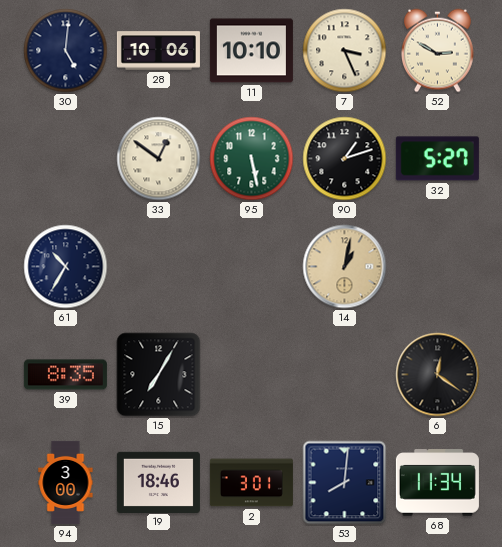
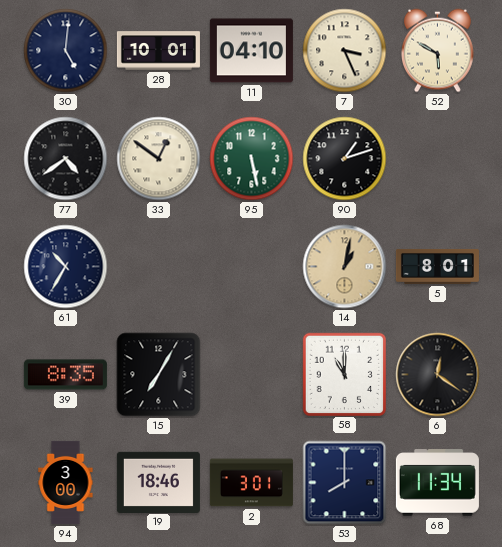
28: 10:06 -> 10:01 (158, 51)
11: 10:10 -> 04:10 (251, 51)
52: 2:50 -> 5:50 (438, 51)
77: none -> 4:39 (66, 159)
32: 5:27 -> none (437, 159)
5: none -> 8:01 (437, 266)
58: none -> 11:00 (344, 374)
53: 8:01 -> 8:00 (345, 483)
